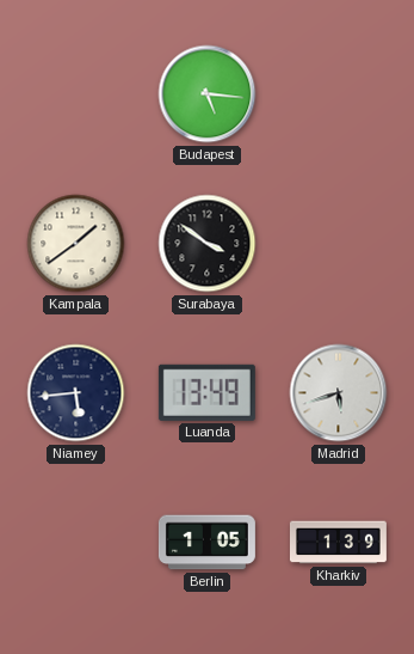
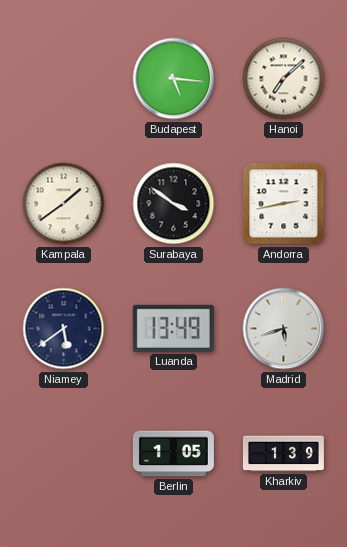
Hanoi: none -> 7:08 (284, 79)
Andorra: none -> 2:43 (284, 204)
Niamey: 5:44 -> 5:39 (64, 329)
